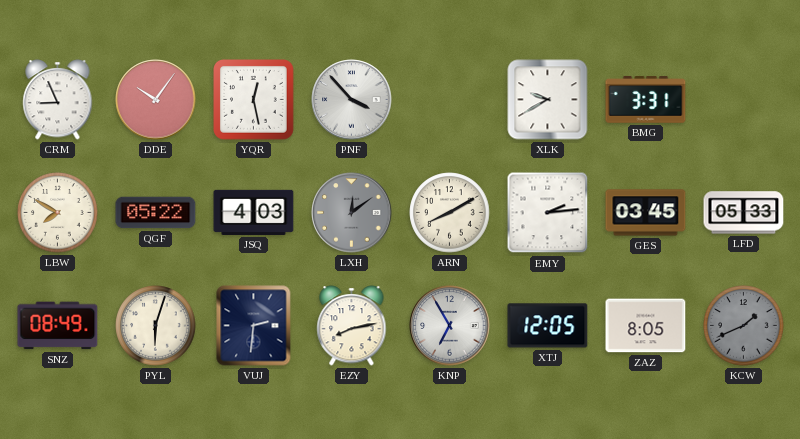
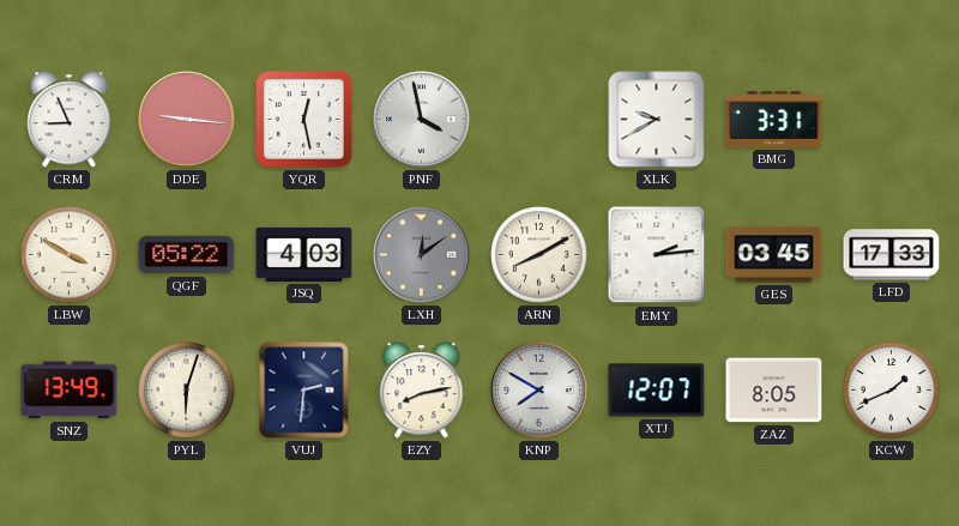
DDE: 10:06 -> 9:16 (187, 120)
PNF: 3:53 -> 3:58 (422, 120)
LBW: 7:50 -> 3:50 (70, 255)
LFD: 05:33 -> 17:33 (892, 255)
SNZ: 08:49 -> 13:49 (70, 391)
KNP: 6:55 -> 7:50 (539, 391)
XTJ: 12:05 -> 12:07 (657, 391)
KCW dial: grey -> white (892, 391)
